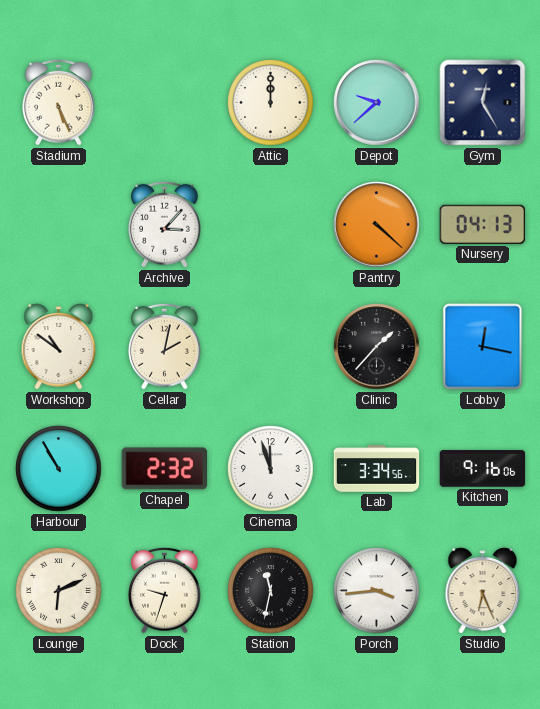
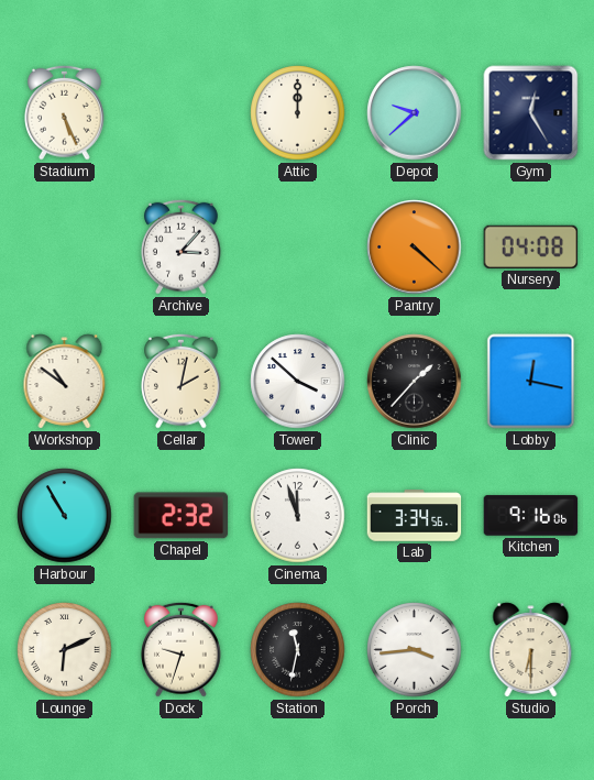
Nursery: 04:13 -> 04:08 (531, 246)
Tower: none -> 3:52 (298, 382)
Studio: 6:26 -> 6:30 (531, 650)
